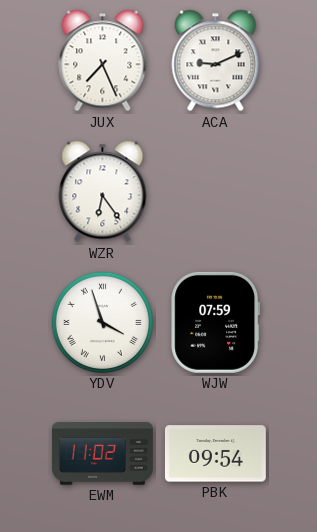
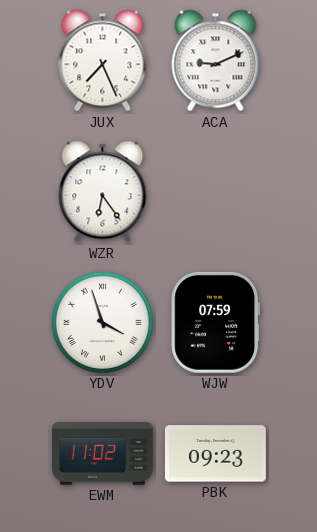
PBK: 09:54 -> 09:23 (215, 454)
